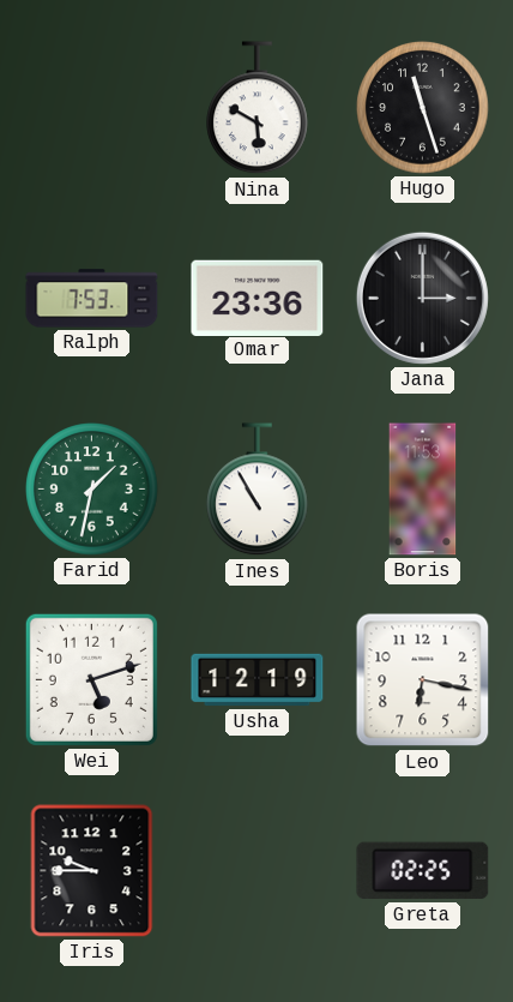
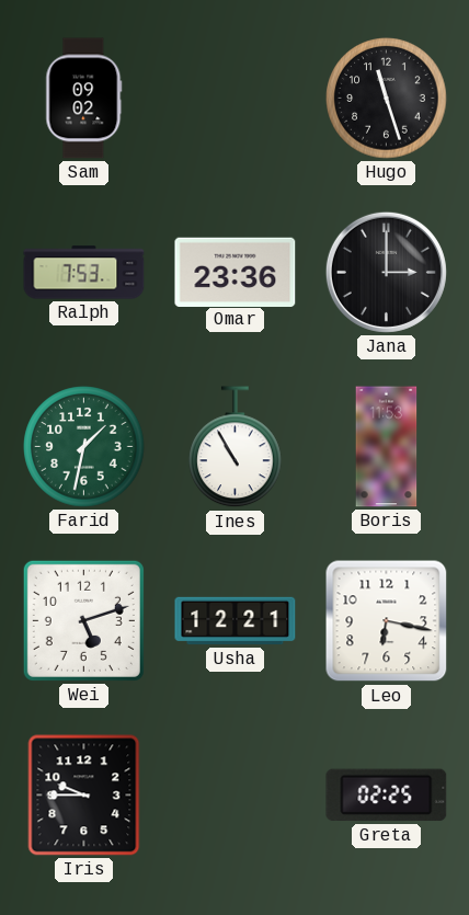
Sam: none -> 09:02 (84, 99)
Nina: 5:50 -> none (258, 108)
Usha: 12:19 -> 12:21 (236, 621)
